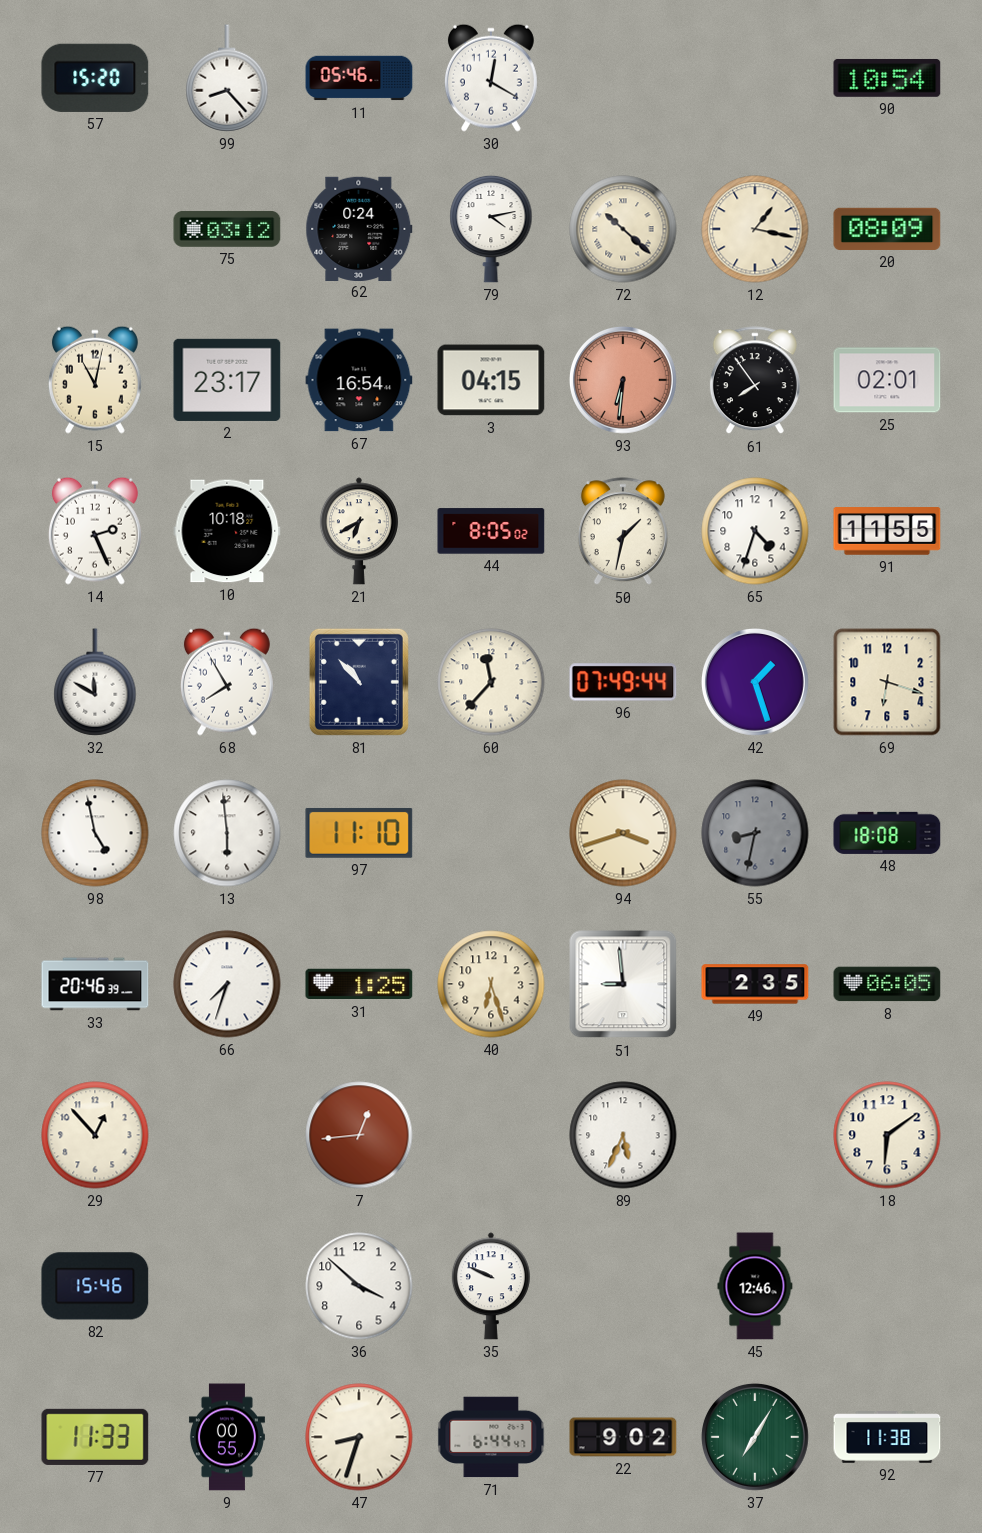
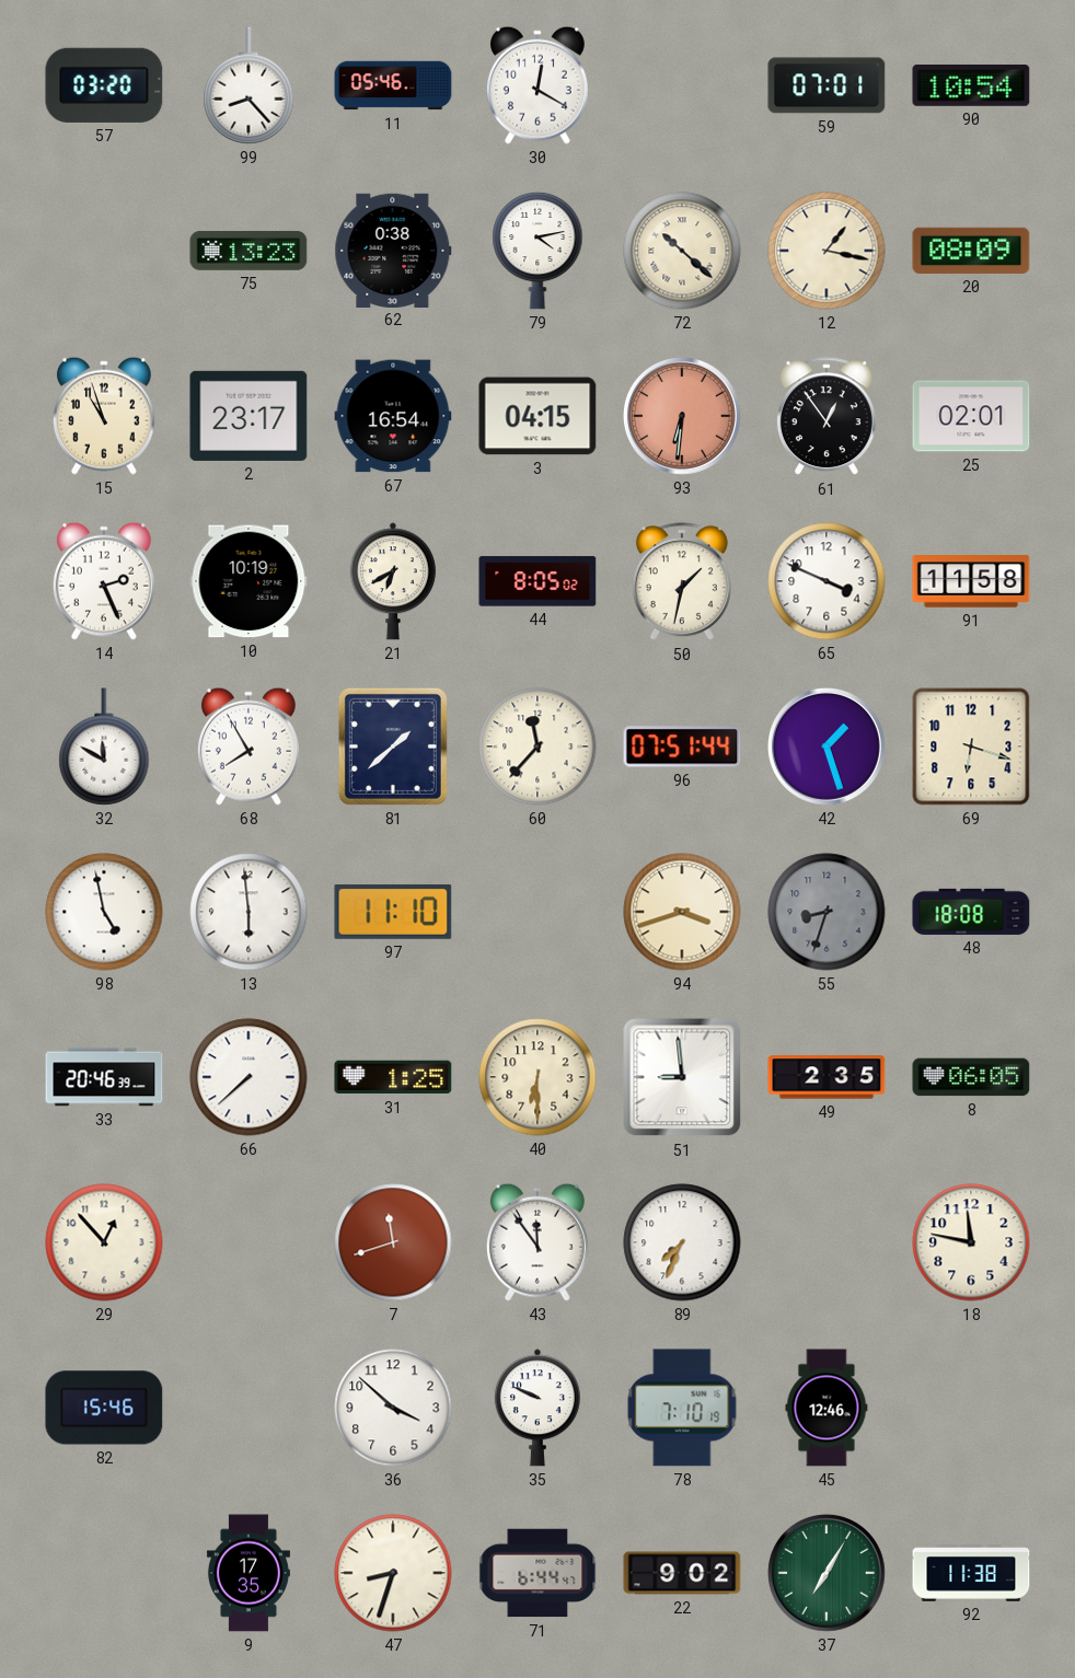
57: 15:20 -> 03:20 (104, 85)
59: none -> 07:01 (827, 85)
75: 03:12 -> 13:23 (248, 251)
62: 0:24 -> 0:38 (393, 250)
15: 11:02 -> 10:57 (104, 416)
61: 7:54 -> 12:54 (827, 417)
10: 10:18 -> 10:19 (248, 581)
65: 4:33 -> 3:49 (827, 581)
91: 11:55 -> 11:58 (971, 581)
81: 10:53 -> 1:38 (393, 747)
96: 07:49 -> 07:51 (682, 747)
55: 8:32 -> 8:33 (827, 912)
66: 7:33 -> 7:38 (248, 1077)
40: 6:27 -> 6:30 (537, 1077)
7: 12:44 -> 11:42 (393, 1242)
43: none -> 11:54 (537, 1242)
89: 5:34 -> 7:34 (682, 1242)
18: 6:09 -> 11:47 (971, 1242)
78: none -> 7:10 (682, 1408)
77: 11:33 -> none (95, 1437)
9: 00:55 -> 17:35 (248, 1573)
